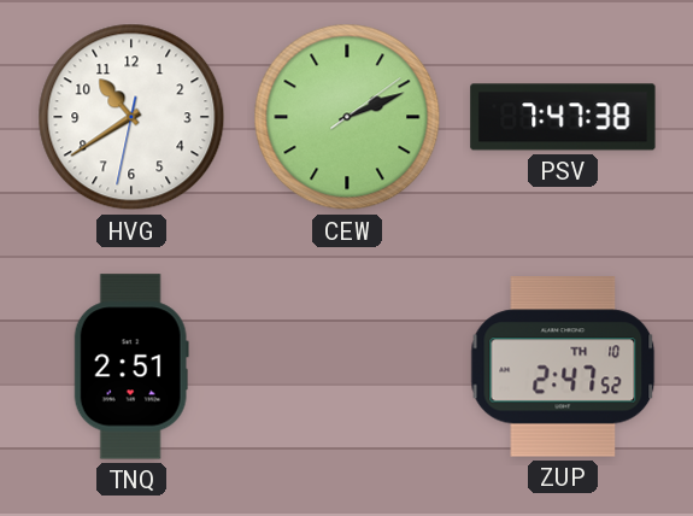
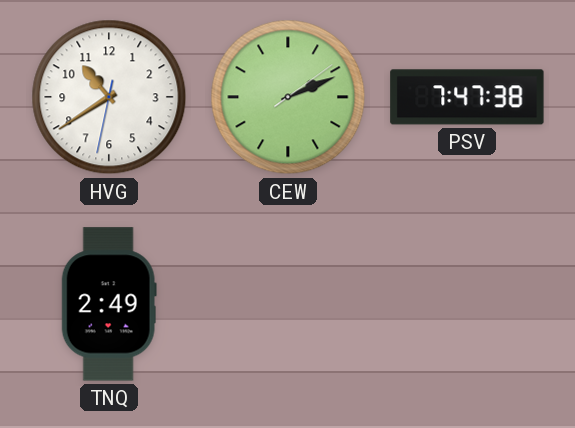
TNQ: 2:51 -> 2:49 (109, 304)
ZUP: 2:47 -> none (563, 367)
